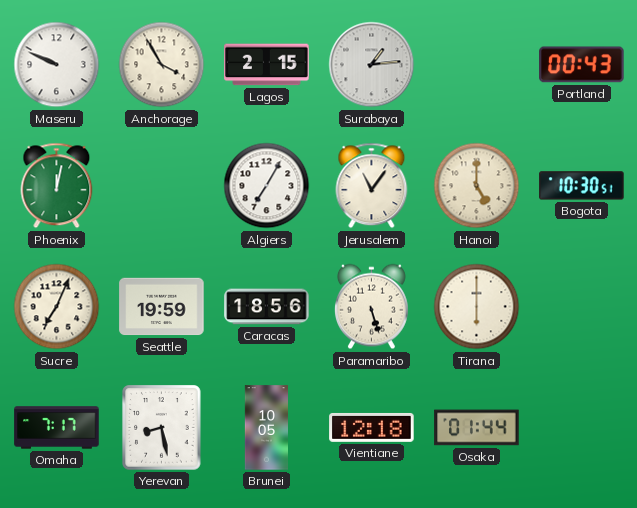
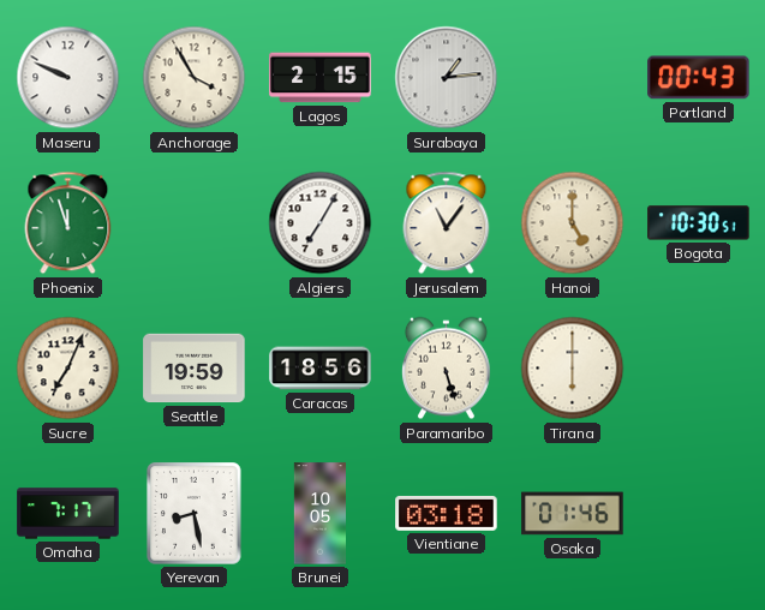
Phoenix: 12:02 -> 11:57 (68, 223)
Vientiane: 12:18 -> 03:18 (447, 513)
Osaka: 01:44 -> 01:46 (573, 514)
